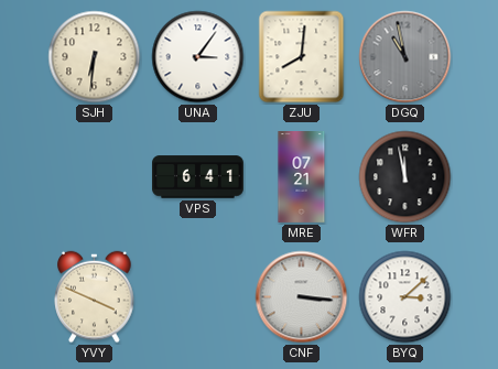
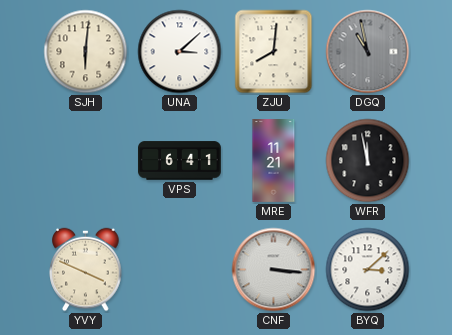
SJH: 6:31 -> 6:01 (86, 52)
UNA: 3:06 -> 3:08 (180, 52)
MRE: 07:21 -> 11:21 (274, 161)
